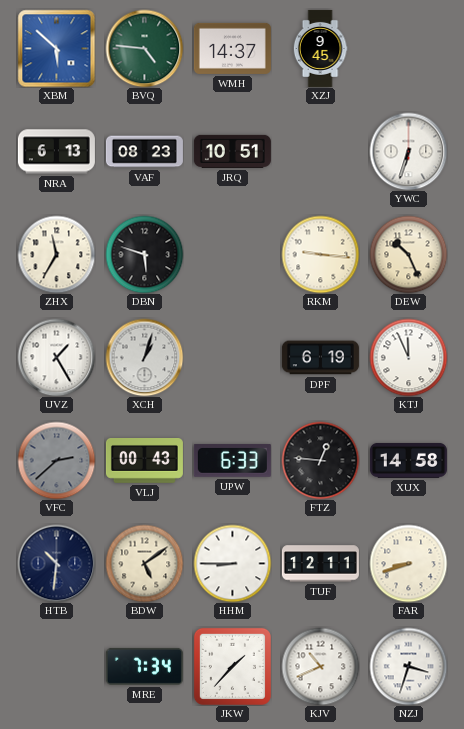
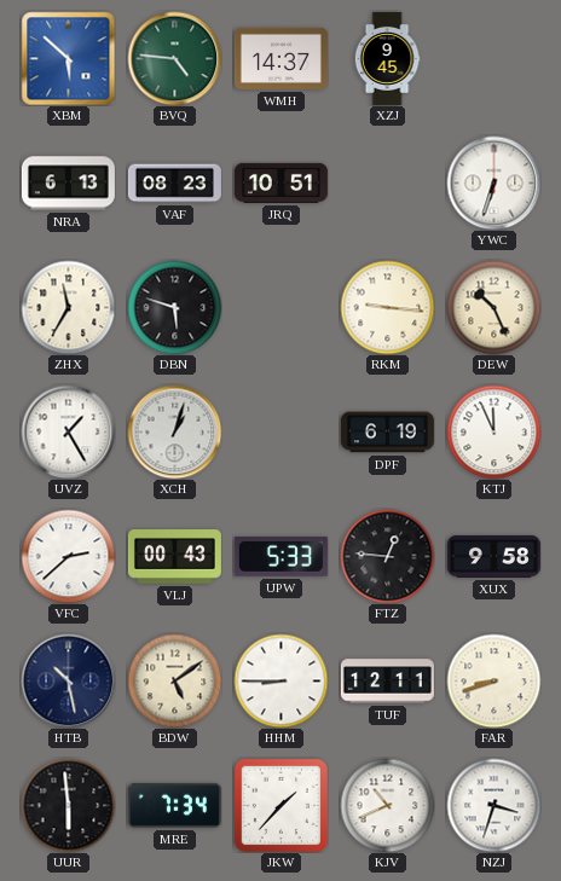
VFC dial: grey -> white (68, 556)
UPW: 6:33 -> 5:33 (280, 556)
XUX: 14:58 -> 9:58 (493, 556)
HTB: 10:31 -> 10:28 (68, 680)
UUR: none -> 5:59 (68, 805)
